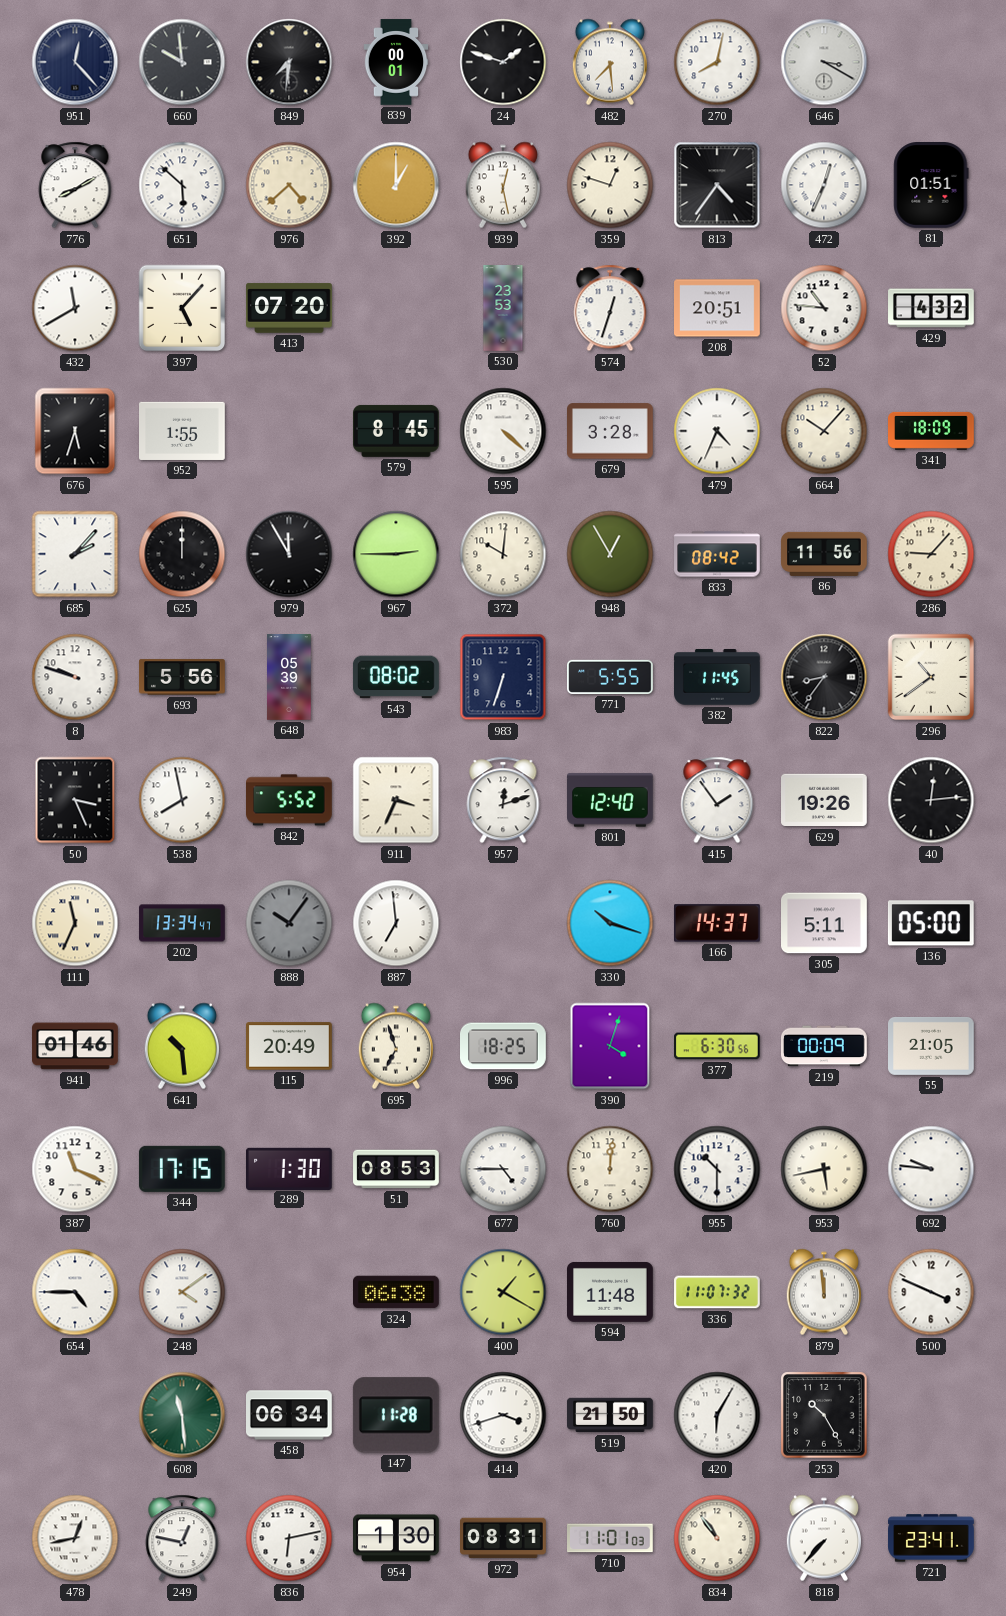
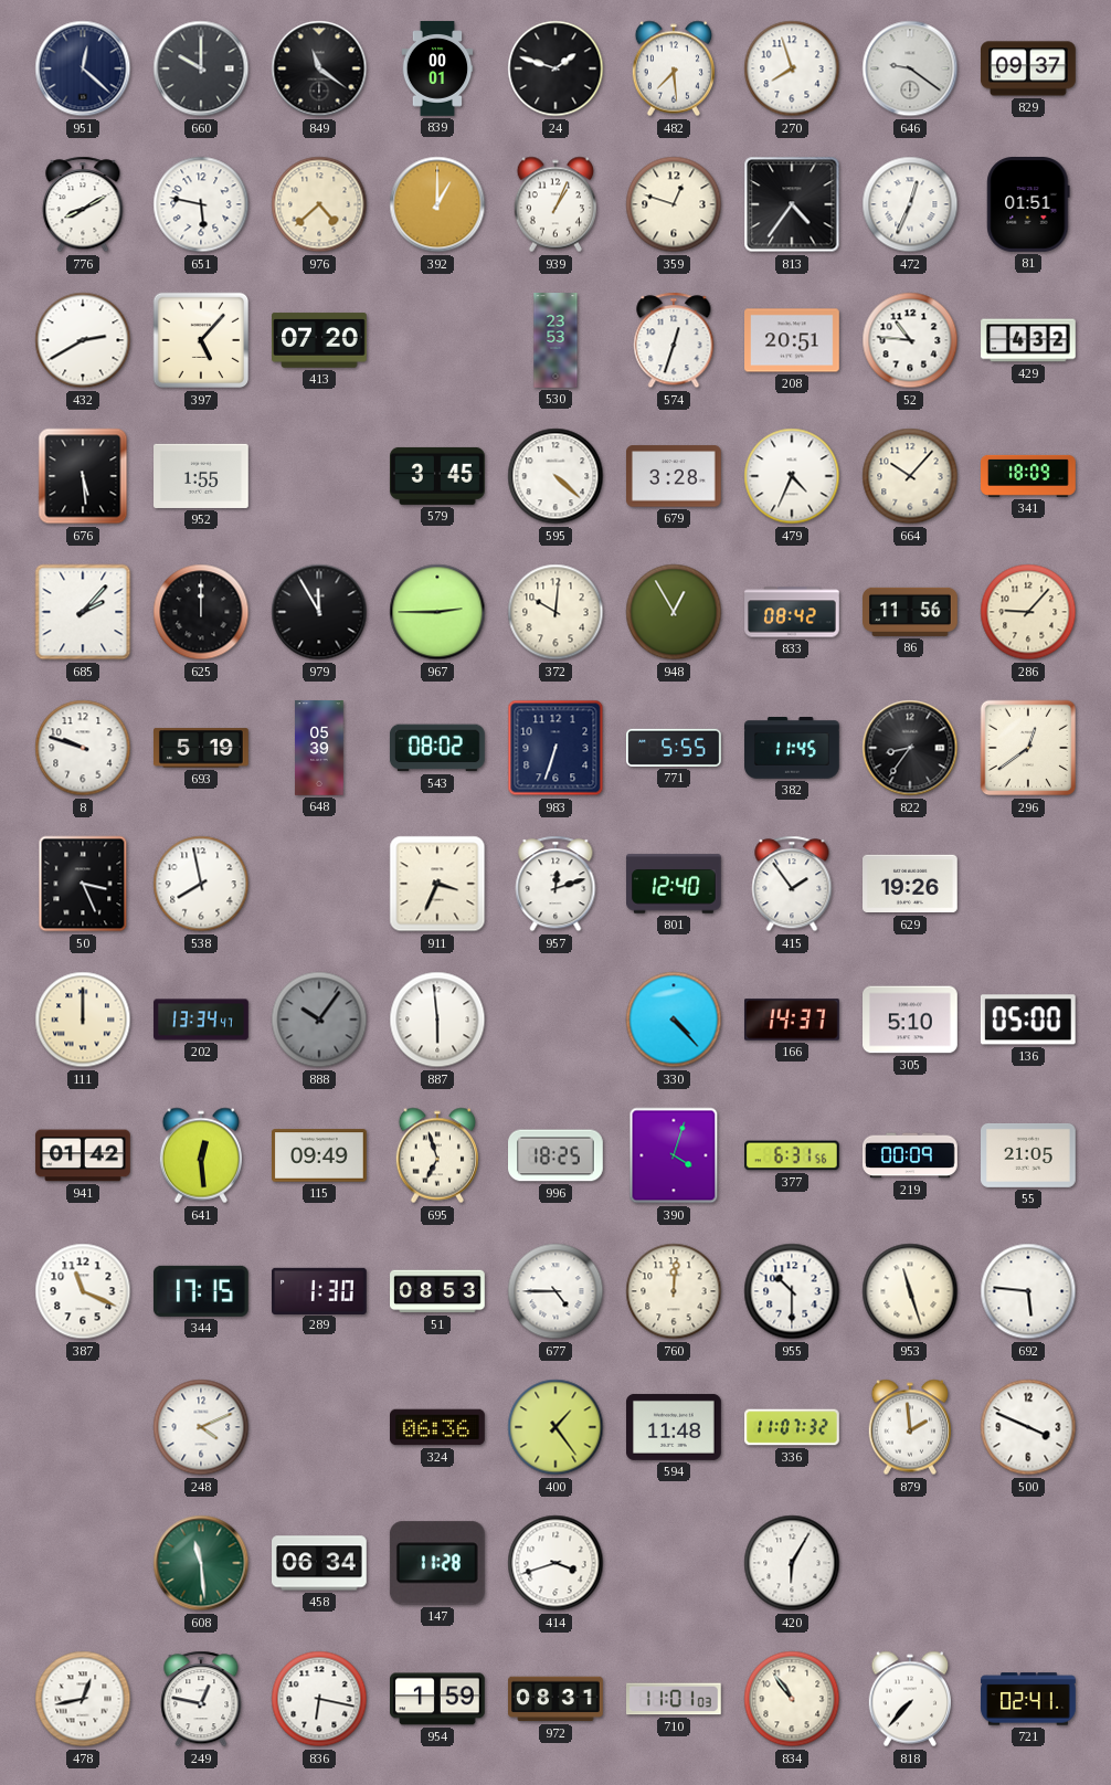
951: 12:23 -> 12:22 (83, 68)
660: 9:59 -> 10:00 (201, 68)
849: 7:31 -> 11:21 (319, 68)
270: 8:02 -> 7:57 (792, 68)
646: 3:20 -> 9:21 (910, 68)
829: none -> 09:37 (1029, 68)
651: 5:52 -> 5:47 (201, 204)
939: 12:28 -> 1:04 (554, 204)
432: 11:40 -> 2:40 (83, 340)
676: 5:33 -> 5:29 (83, 476)
579: 8:45 -> 3:45 (438, 476)
693: 5:56 -> 5:19 (202, 748)
296: 10:39 -> 12:39 (1028, 748)
842: 5:52 -> none (290, 800)
40: 12:14 -> none (931, 800)
111: 11:34 -> 12:00 (83, 1020)
887: 6:59 -> 5:59 (437, 1020)
330: 10:18 -> 4:23 (674, 1020)
305: 5:11 -> 5:10 (911, 1020)
941: 01:46 -> 01:42 (83, 1155)
641: 10:29 -> 12:29 (200, 1155)
115: 20:49 -> 09:49 (320, 1155)
377: 6:30 -> 6:31 (793, 1155)
953: 5:43 -> 11:27 (910, 1291)
692: 9:46 -> 5:46 (1028, 1291)
654: 4:45 -> none (75, 1292)
248: 4:09 -> 4:11 (201, 1427)
324: 06:38 -> 06:36 (438, 1427)
400: 1:20 -> 1:24 (555, 1427)
879: 11:59 -> 1:59 (909, 1427)
519: 21:50 -> none (611, 1415)
253: 10:25 -> none (824, 1415)
836: 6:13 -> 6:17 (319, 1699)
954: 1:30 -> 1:59 (438, 1699)
721: 23:41 -> 02:41 (1028, 1699)
